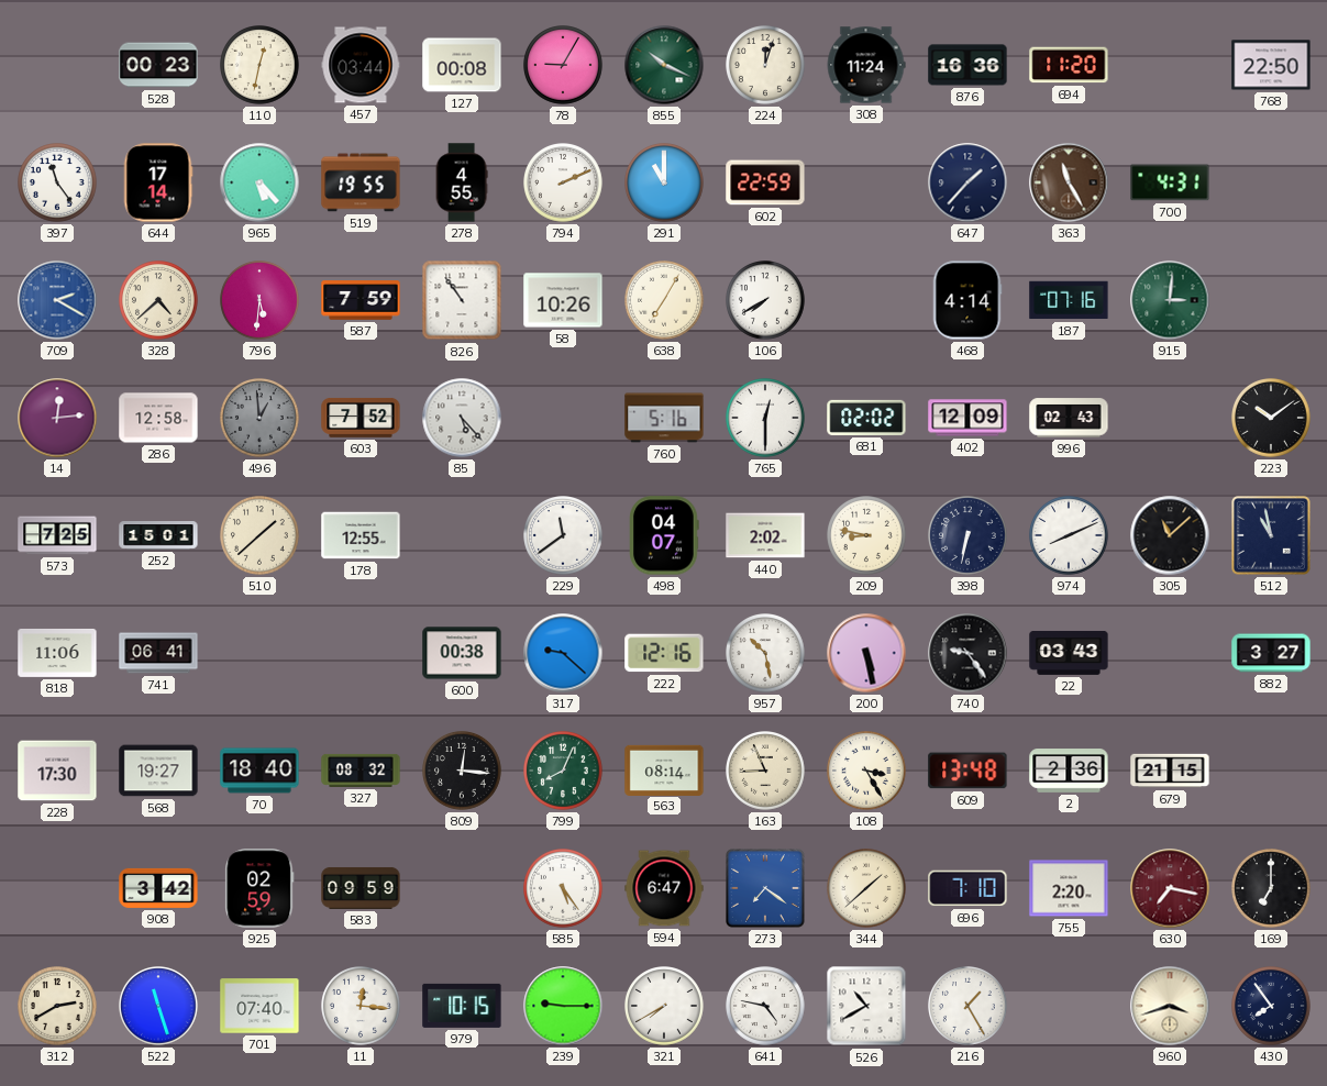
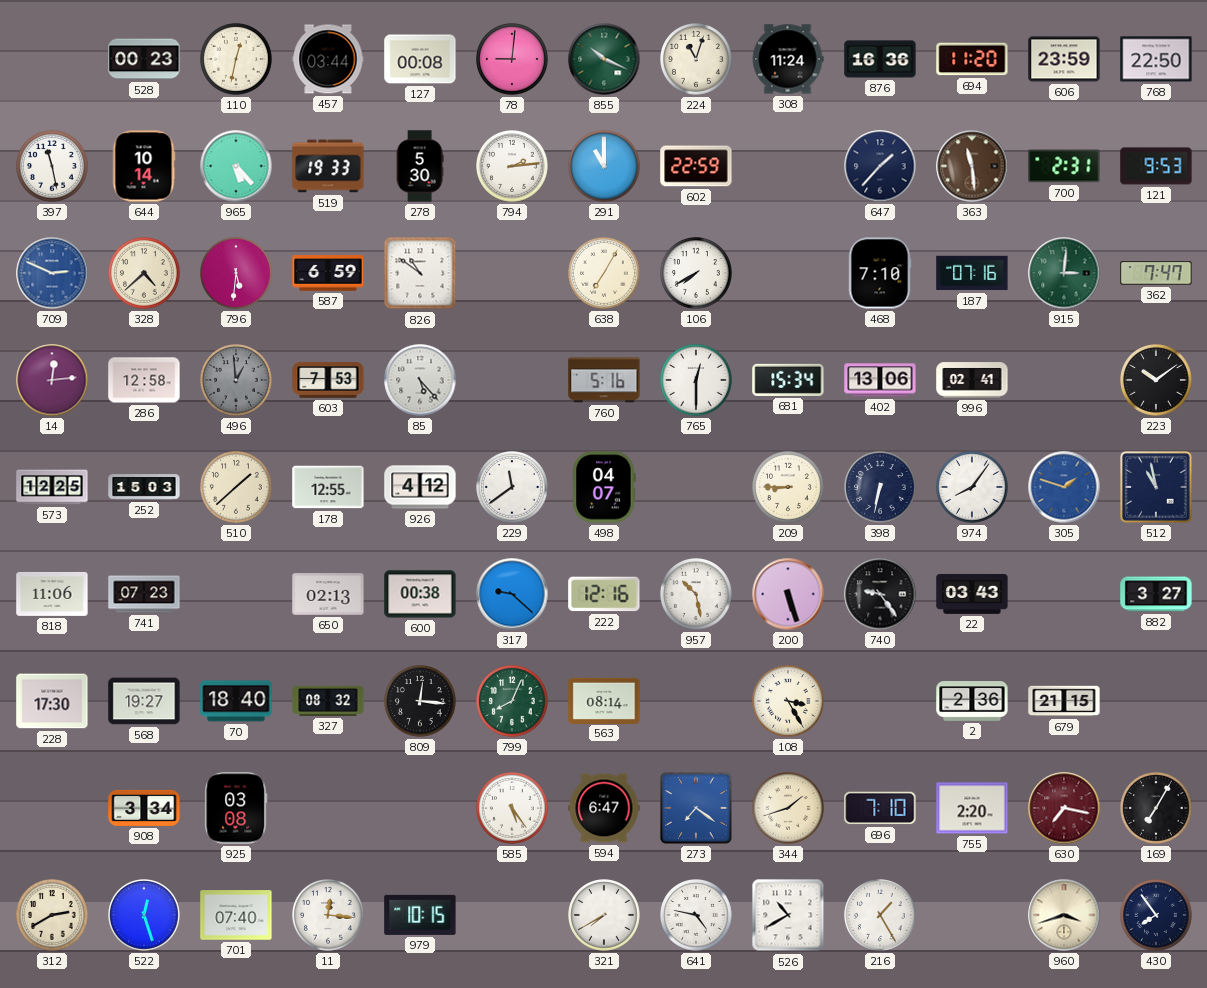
78: 9:05 -> 9:01 (513, 60)
224: 12:03 -> 11:03 (697, 60)
606: none -> 23:59 (1064, 59)
397: 11:24 -> 11:28 (53, 167)
644: 17:14 -> 10:14 (144, 166)
519: 19:55 -> 19:33 (328, 166)
278: 4:55 -> 5:30 (420, 166)
794: 2:11 -> 2:14 (513, 167)
363: 11:25 -> 11:29 (972, 166)
700: 4:31 -> 2:31 (1064, 166)
121: none -> 9:53 (1156, 166)
709: 2:20 -> 2:49 (52, 273)
587: 7:59 -> 6:59 (328, 273)
826: 10:54 -> 10:51 (420, 273)
58: 10:26 -> none (563, 300)
468: 4:14 -> 7:10 (880, 273)
362: none -> 7:47 (1156, 273)
603: 7:52 -> 7:53 (328, 380)
681: 02:02 -> 15:34 (788, 380)
402: 12:09 -> 13:06 (880, 380)
996: 02:43 -> 02:41 (972, 380)
573: 7:25 -> 12:25 (52, 487)
252: 15:01 -> 15:03 (144, 487)
926: none -> 4:12 (420, 487)
440: 2:02 -> none (765, 535)
209: 8:47 -> 8:45 (789, 488)
974: 8:11 -> 8:06 (973, 488)
305: 11:08 -> 1:48 (1064, 487)
305 dial: black -> blue (1064, 487)
741: 06:41 -> 07:23 (144, 594)
650: none -> 02:13 (328, 594)
200: 5:28 -> 5:27 (788, 594)
163: 8:56 -> none (766, 772)
609: 13:48 -> none (967, 771)
908: 3:42 -> 3:34 (144, 808)
925: 02:59 -> 03:08 (236, 808)
583: 09:59 -> none (361, 888)
344: 1:38 -> 1:42 (789, 809)
169: 7:00 -> 7:05 (1157, 809)
522: 11:27 -> 12:27 (145, 916)
239: 9:15 -> none (563, 1006)
